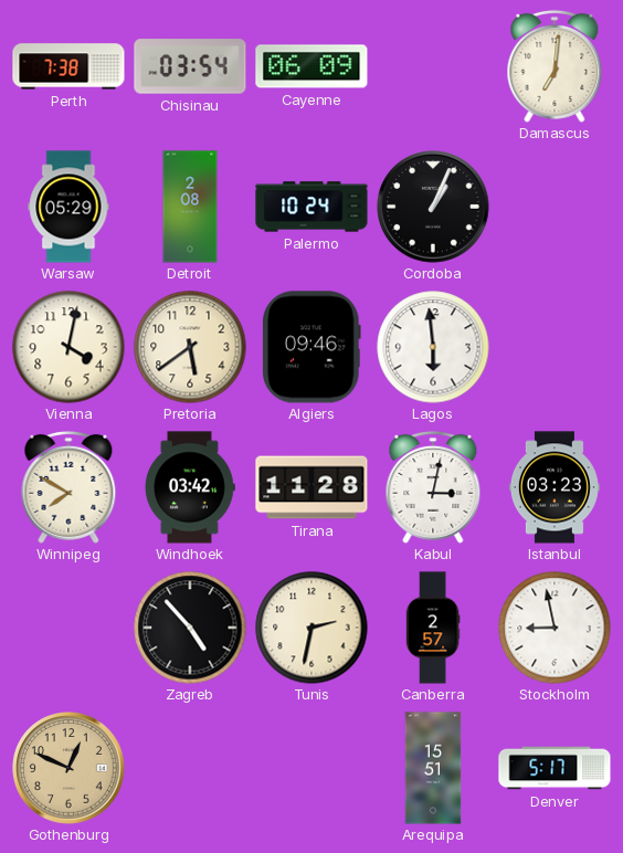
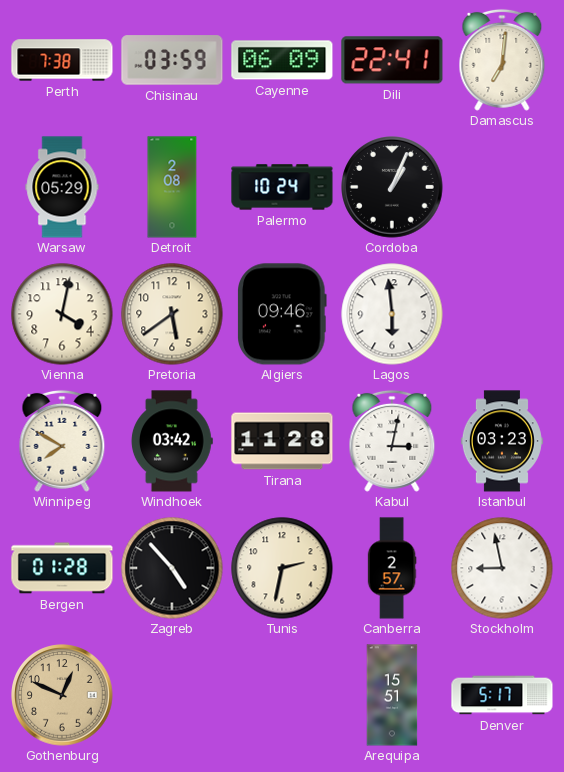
Chisinau: 03:54 -> 03:59 (172, 60)
Dili: none -> 22:41 (392, 60)
Bergen: none -> 01:28 (62, 568)
